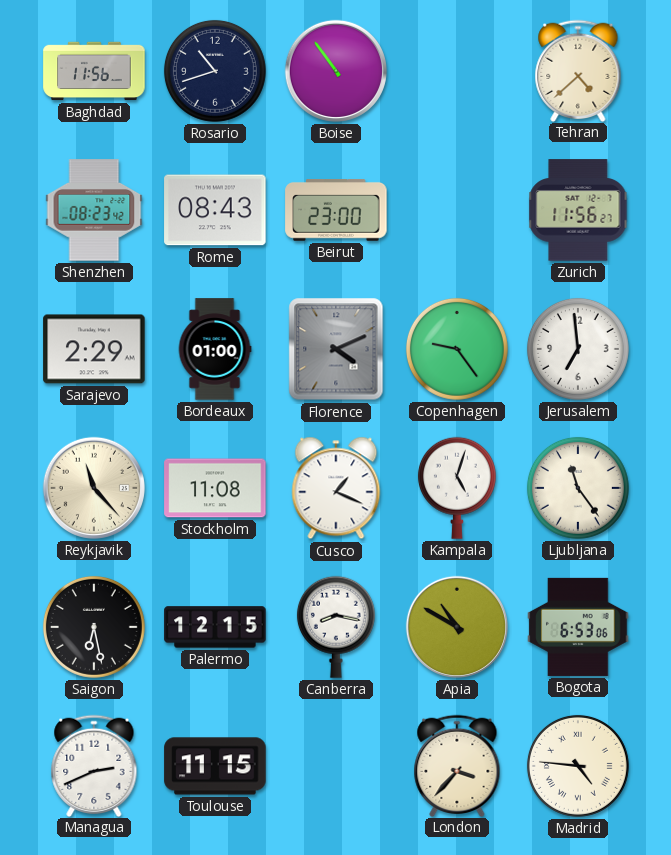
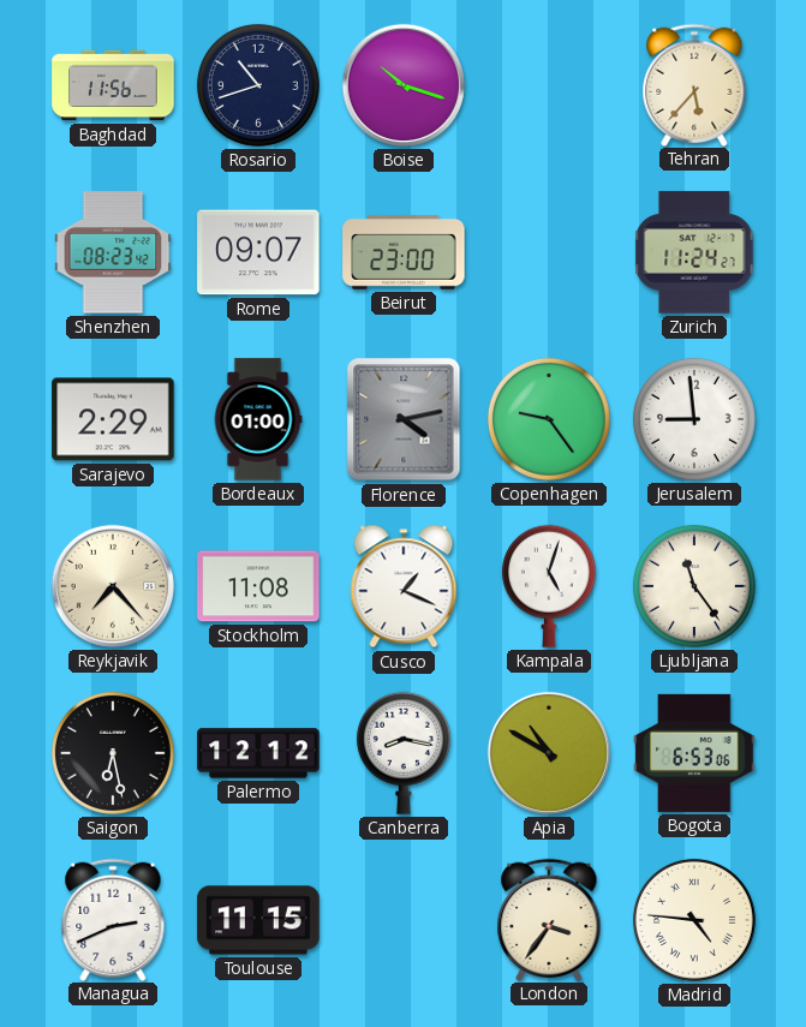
Boise: 10:54 -> 10:18 (404, 85)
Tehran: 4:38 -> 5:37 (694, 84)
Rome: 08:43 -> 09:07 (258, 252)
Zurich: 11:56 -> 11:24 (694, 252)
Florence: 4:11 -> 4:13 (404, 419)
Jerusalem: 6:59 -> 8:59 (694, 419)
Reykjavik: 11:23 -> 7:23 (113, 586)
Palermo: 12:15 -> 12:12 (258, 753)
London: 3:37 -> 3:36 (549, 919)
